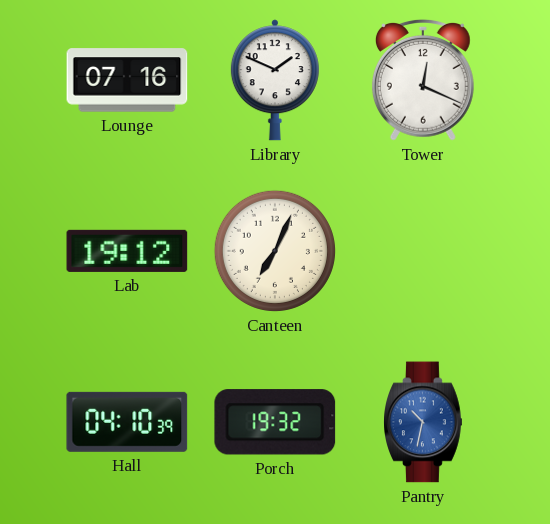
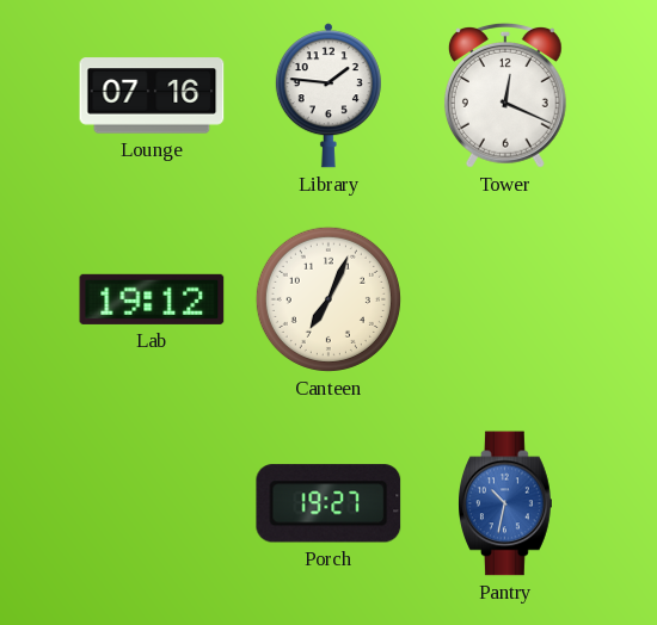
Library: 1:49 -> 1:46 (328, 95)
Hall: 04:10 -> none (127, 422)
Porch: 19:32 -> 19:27 (328, 503)
